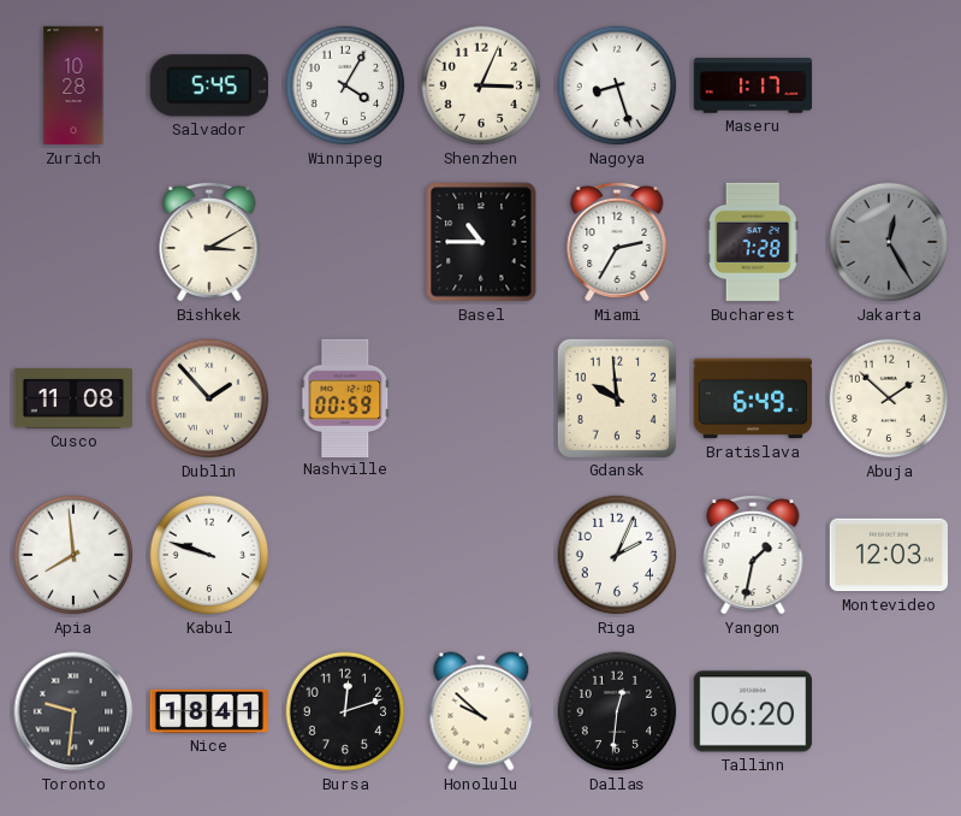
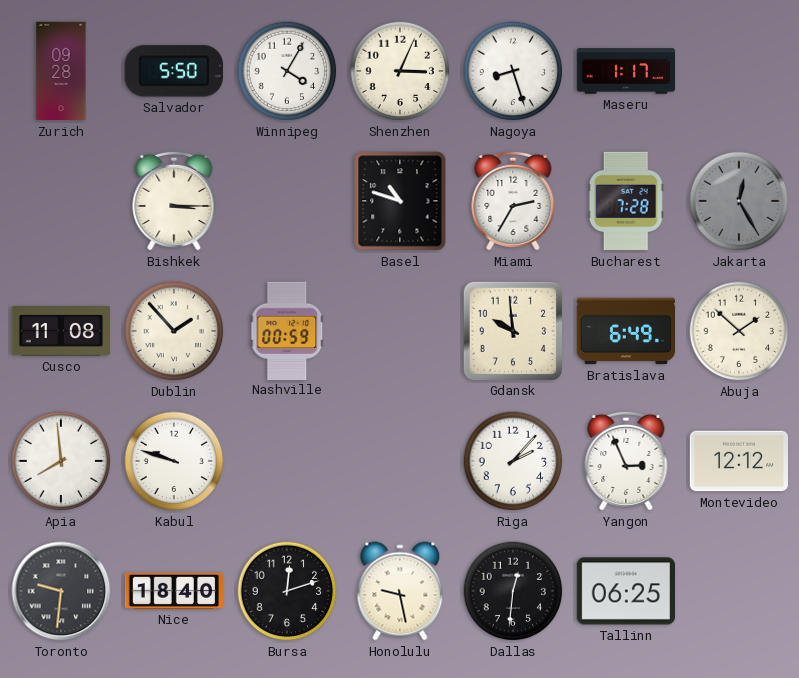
Zurich: 10:28 -> 09:28 (61, 71)
Salvador: 5:45 -> 5:50 (174, 71)
Bishkek: 3:10 -> 3:15 (174, 201)
Basel: 10:45 -> 10:48 (400, 201)
Riga: 2:04 -> 2:07 (513, 461)
Yangon: 1:32 -> 2:56 (626, 461)
Montevideo: 12:03 -> 12:12 (738, 461)
Nice: 18:41 -> 18:40 (174, 591)
Honolulu: 9:52 -> 9:28 (400, 591)
Tallinn: 06:20 -> 06:25 (625, 591)
